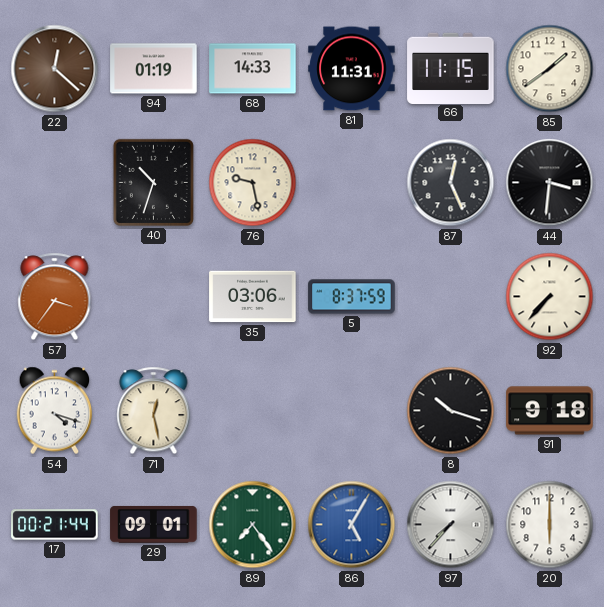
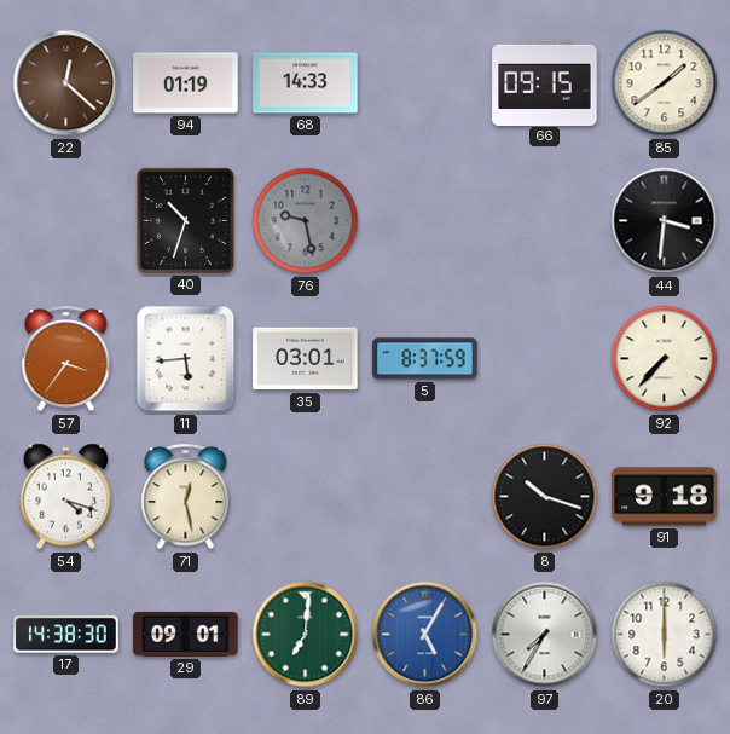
81: 11:31 -> none (352, 69)
66: 11:15 -> 09:15 (545, 82)
76 dial: cream -> grey (306, 221)
87: 12:26 -> none (451, 183)
11: none -> 5:44 (186, 359)
35: 03:06 -> 03:01 (306, 359)
17: 00:21 -> 14:38 (66, 635)
89: 7:24 -> 7:01 (306, 635)
97: 7:37 -> 7:35 (545, 635)
